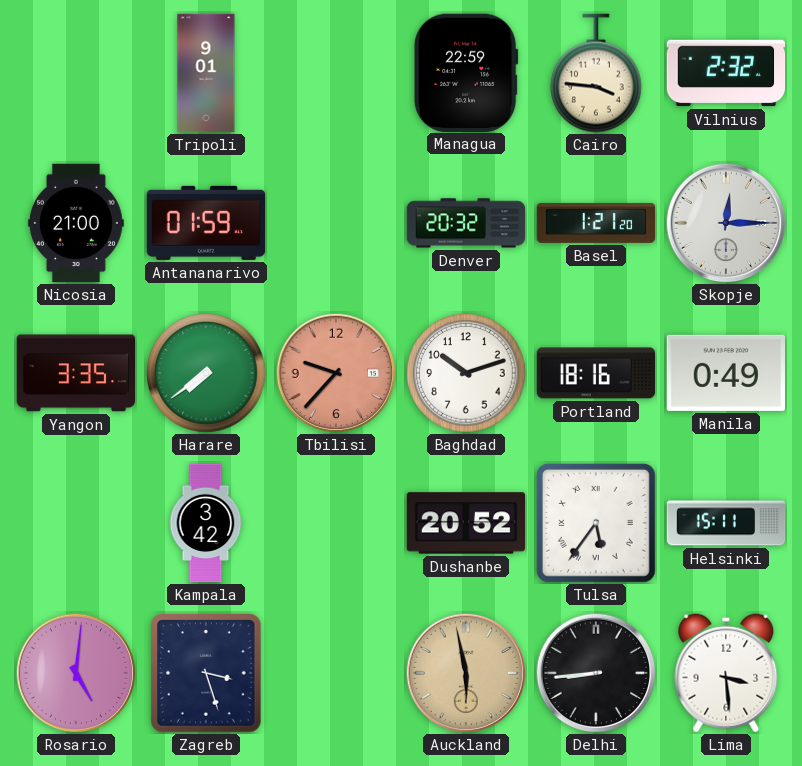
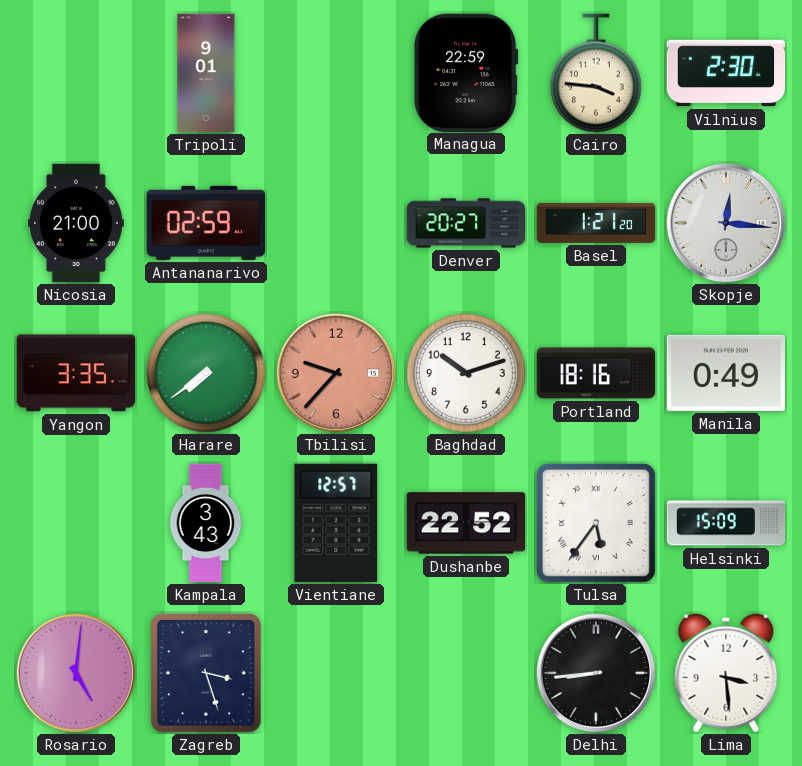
Vilnius: 2:32 -> 2:30 (726, 73)
Antananarivo: 01:59 -> 02:59 (206, 223)
Denver: 20:32 -> 20:27 (466, 223)
Skopje: 12:15 -> 12:16 (726, 223)
Kampala: 3:42 -> 3:43 (206, 523)
Vientiane: none -> 12:57 (336, 523)
Dushanbe: 20:52 -> 22:52 (466, 523)
Helsinki: 15:11 -> 15:09 (726, 523)
Auckland: 5:58 -> none (466, 673)
